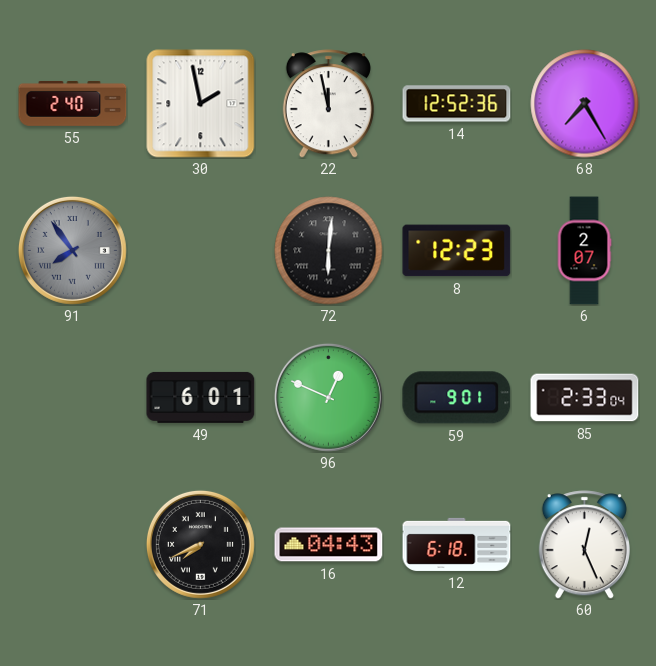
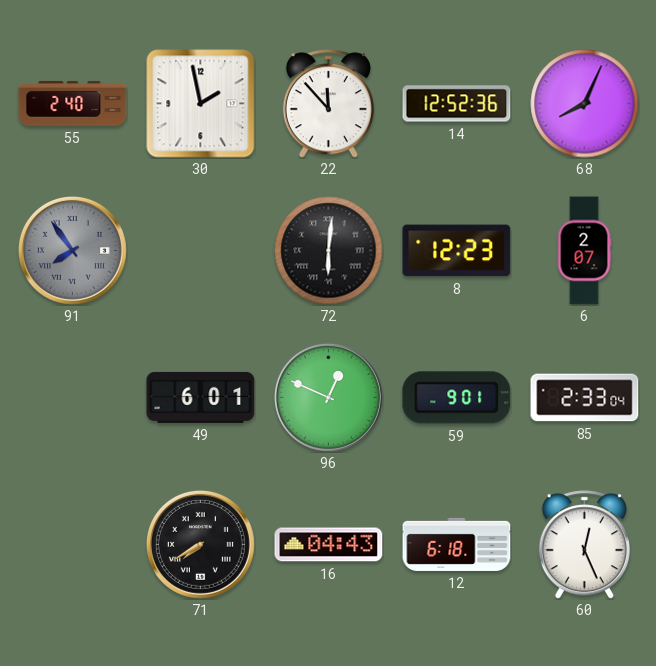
22: 11:58 -> 11:53 (328, 104)
68: 7:25 -> 8:04 (585, 104)
71: 7:41 -> 7:40 (200, 544)
